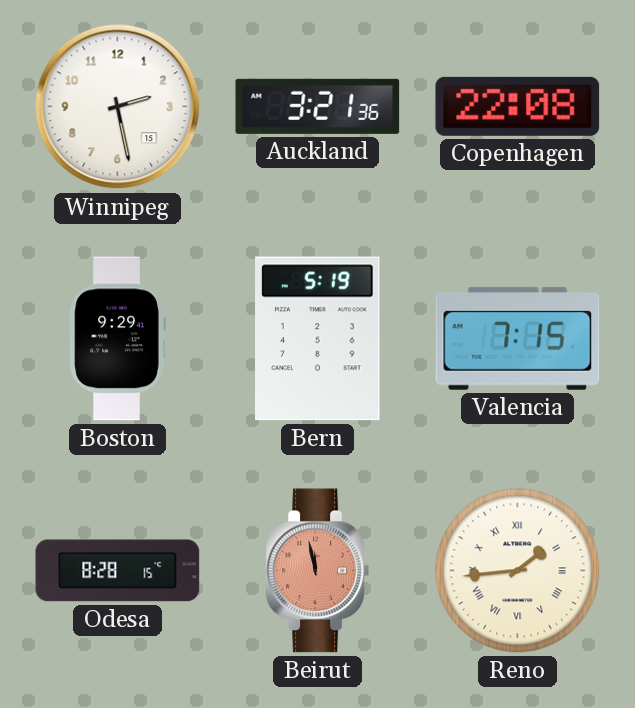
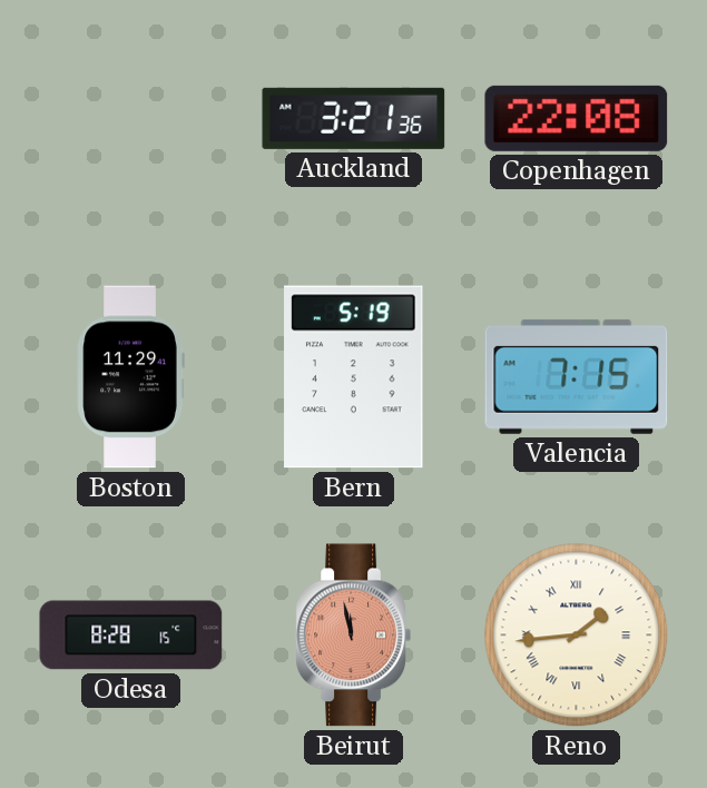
Winnipeg: 2:28 -> none (118, 107)
Boston: 9:29 -> 11:29 (130, 377)
